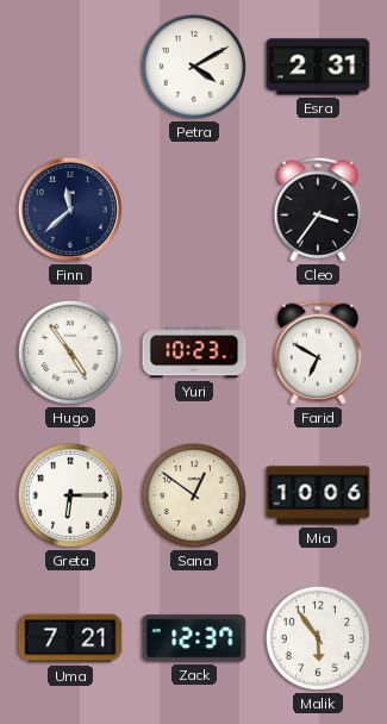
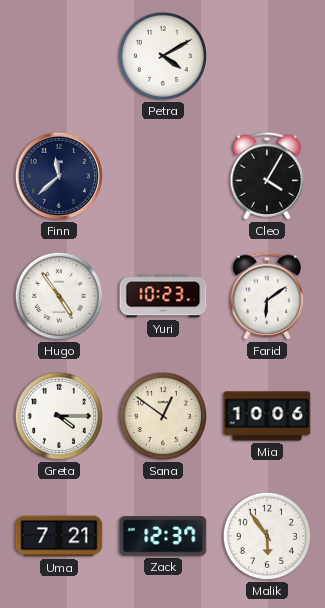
Esra: 2:31 -> none (318, 67)
Cleo: 3:36 -> 4:05 (267, 176)
Farid: 6:50 -> 6:09 (267, 296)
Greta: 6:15 -> 4:15 (59, 416)
